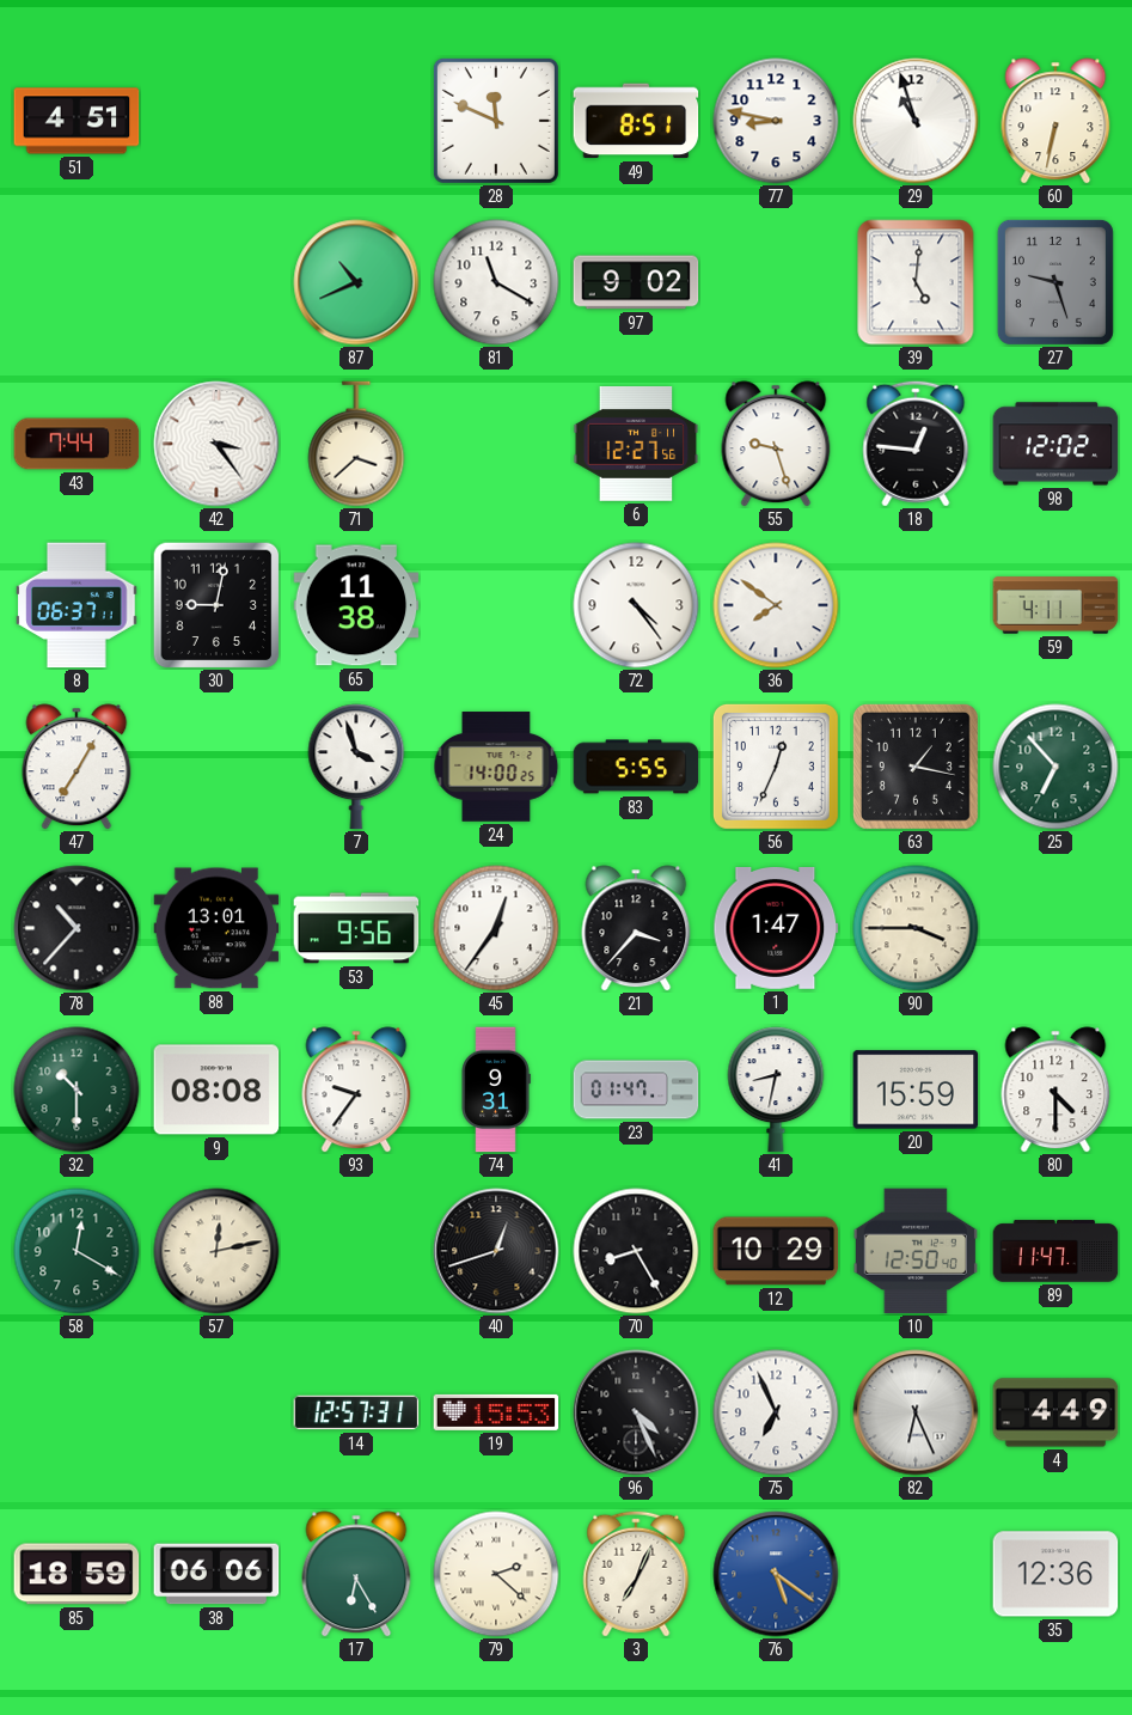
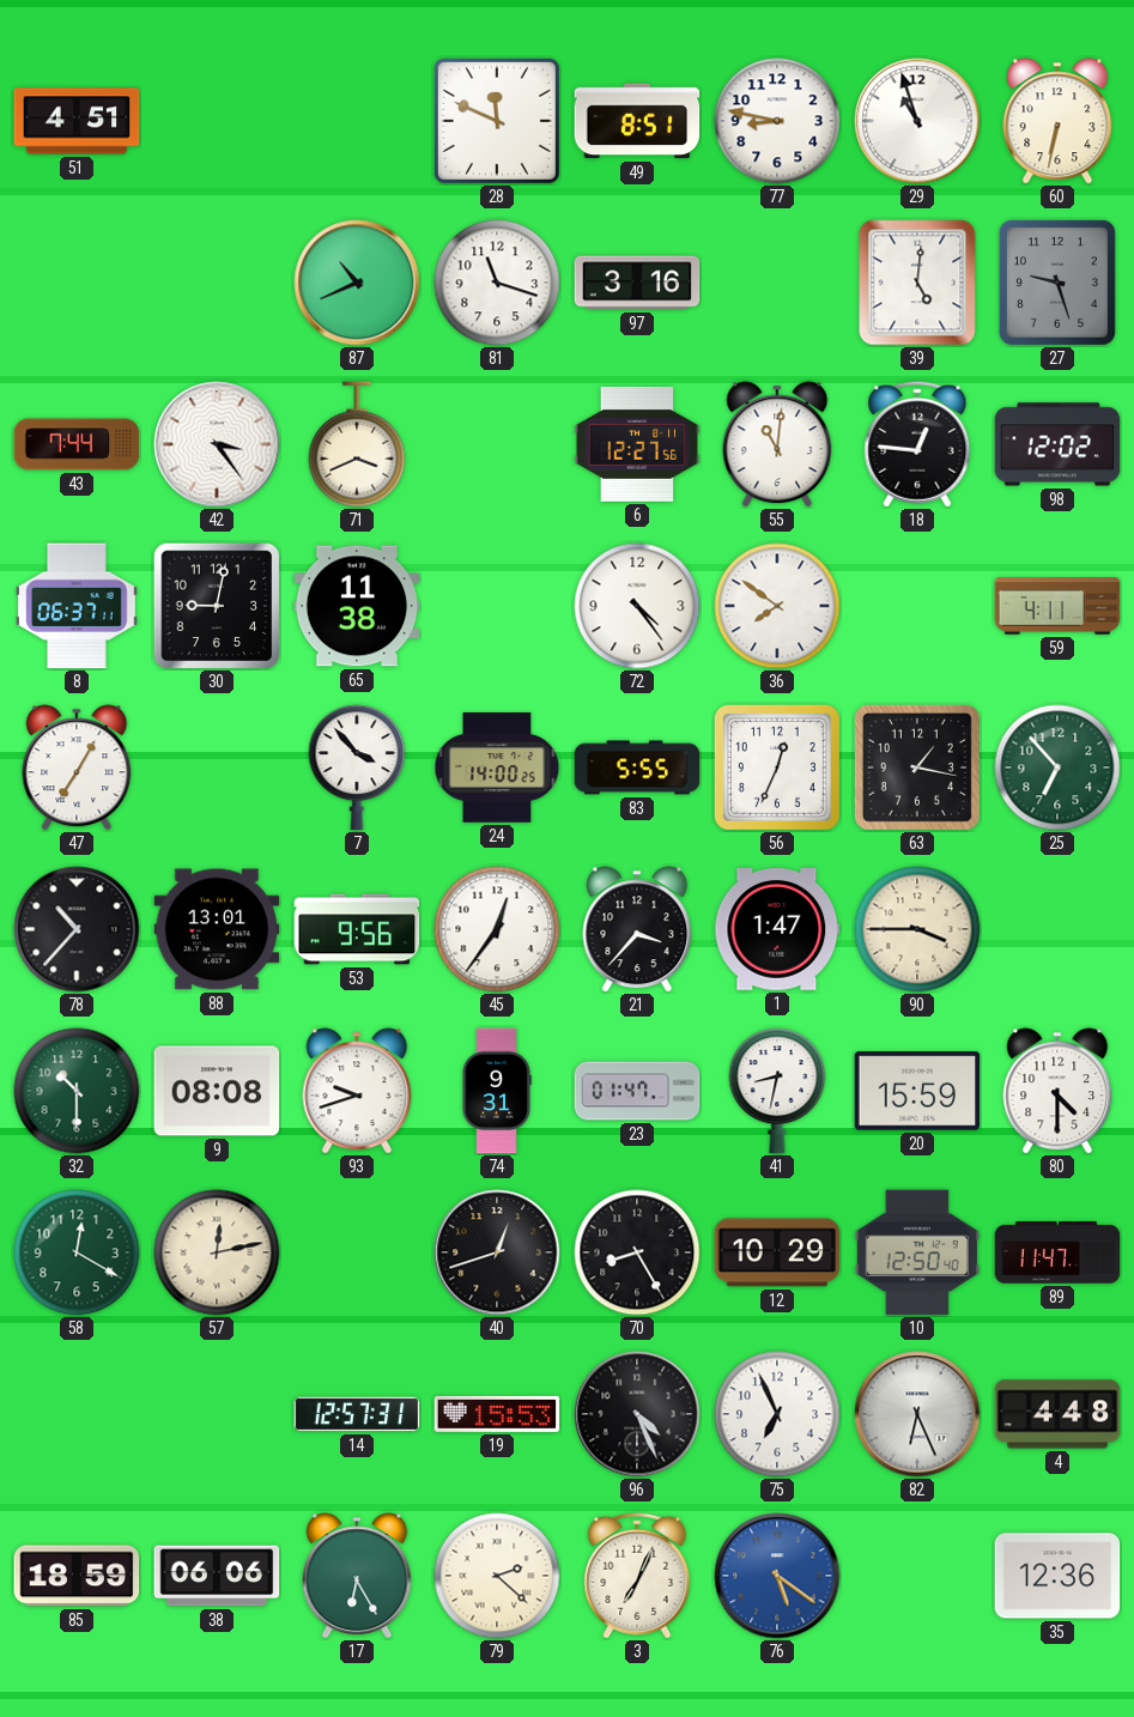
81: 11:20 -> 11:18 (497, 283)
97: 9:02 -> 3:16 (637, 283)
71: 3:38 -> 3:41 (357, 444)
55: 9:27 -> 11:01 (777, 444)
7: 3:57 -> 3:53 (357, 768)
93: 9:36 -> 9:42 (357, 1091)
4: 4:49 -> 4:48 (1057, 1414)
